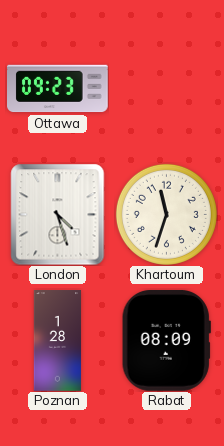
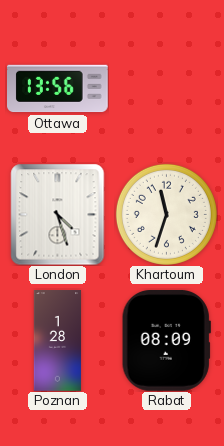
Ottawa: 09:23 -> 13:56 (58, 89)
